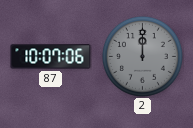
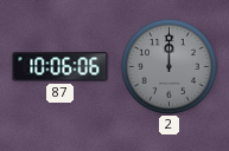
87: 10:07 -> 10:06 (61, 67)
